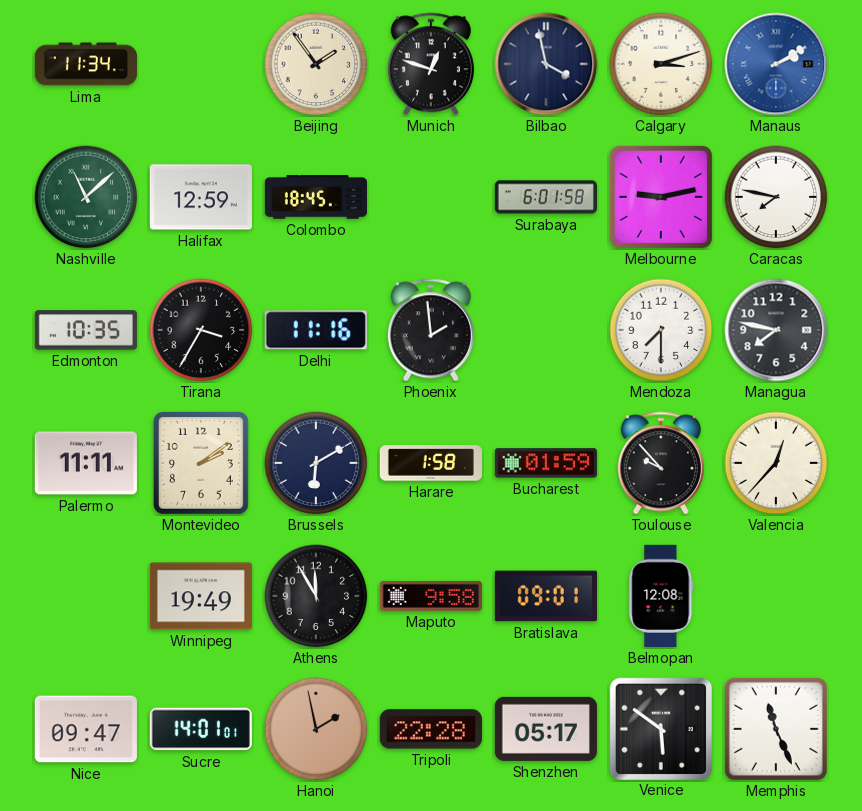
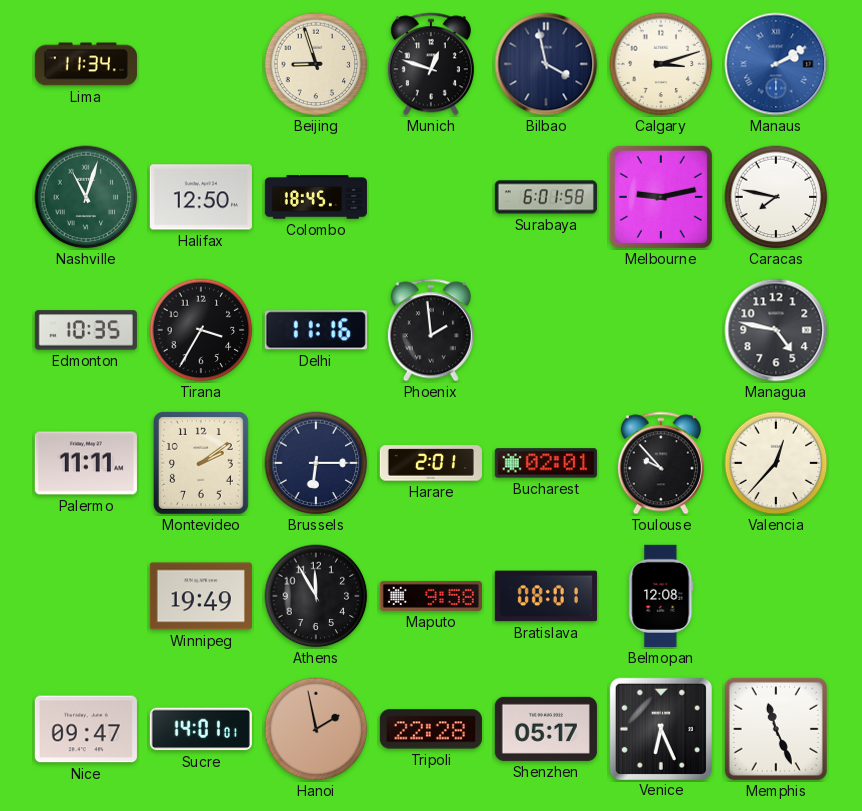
Beijing: 1:54 -> 8:57 (316, 64)
Nashville: 11:08 -> 11:03 (86, 197)
Halifax: 12:59 -> 12:50 (201, 197)
Mendoza: 7:30 -> none (661, 330)
Managua: 7:47 -> 4:47 (776, 330)
Brussels: 6:10 -> 6:15 (316, 463)
Harare: 1:58 -> 2:01 (431, 463)
Bucharest: 01:59 -> 02:01 (546, 463)
Bratislava: 09:01 -> 08:01 (546, 596)
Venice: 5:51 -> 6:26 (660, 728)
